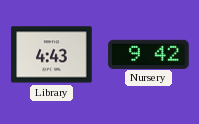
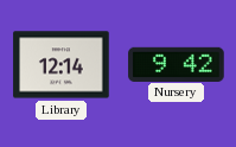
Library: 4:43 -> 12:14 (62, 65)
